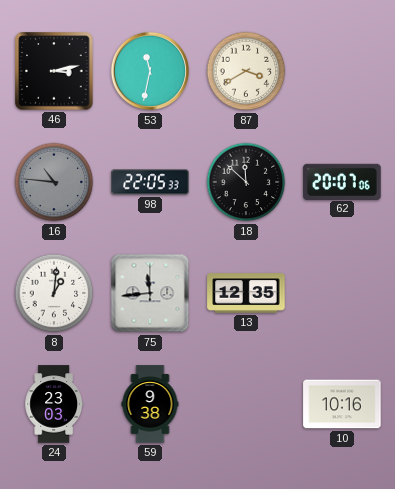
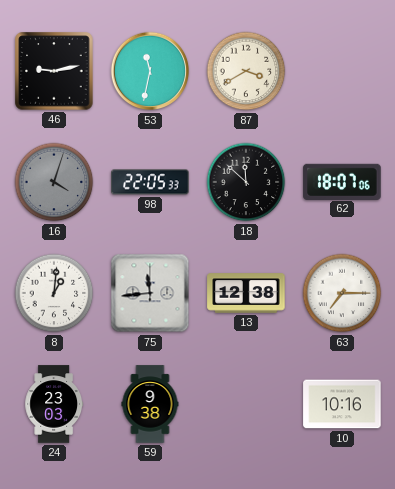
46: 3:13 -> 9:13 (54, 71)
16: 10:46 -> 4:03 (54, 182)
62: 20:07 -> 18:07 (342, 181)
13: 12:35 -> 12:38 (246, 293)
63: none -> 7:15 (342, 293)
